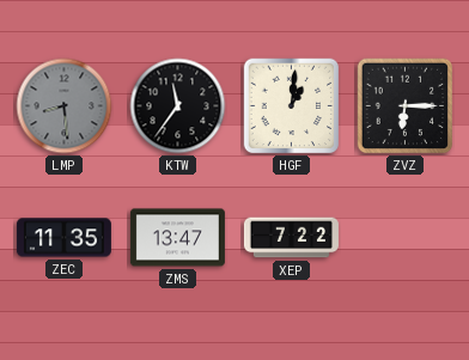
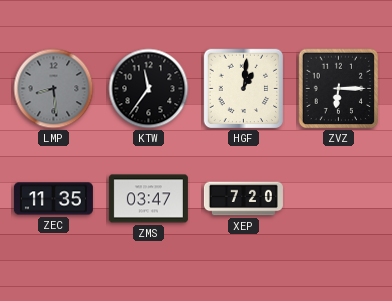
ZMS: 13:47 -> 03:47 (148, 199)
XEP: 7:22 -> 7:20 (243, 199)
